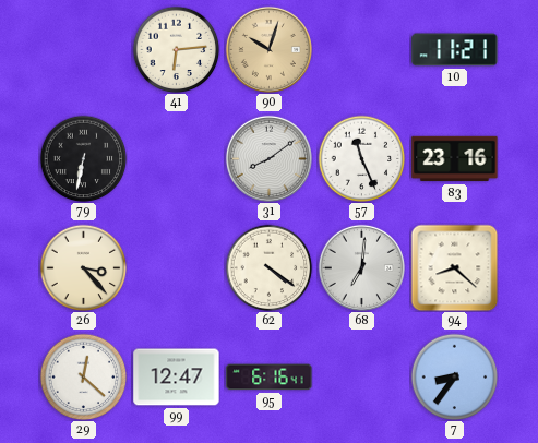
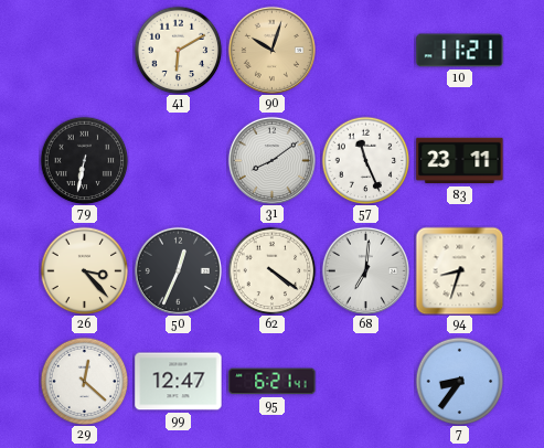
41: 6:14 -> 6:10 (178, 50)
83: 23:16 -> 23:11 (460, 161)
50: none -> 12:34 (178, 270)
94: 8:22 -> 8:33 (459, 270)
95: 6:16 -> 6:21 (273, 382)
